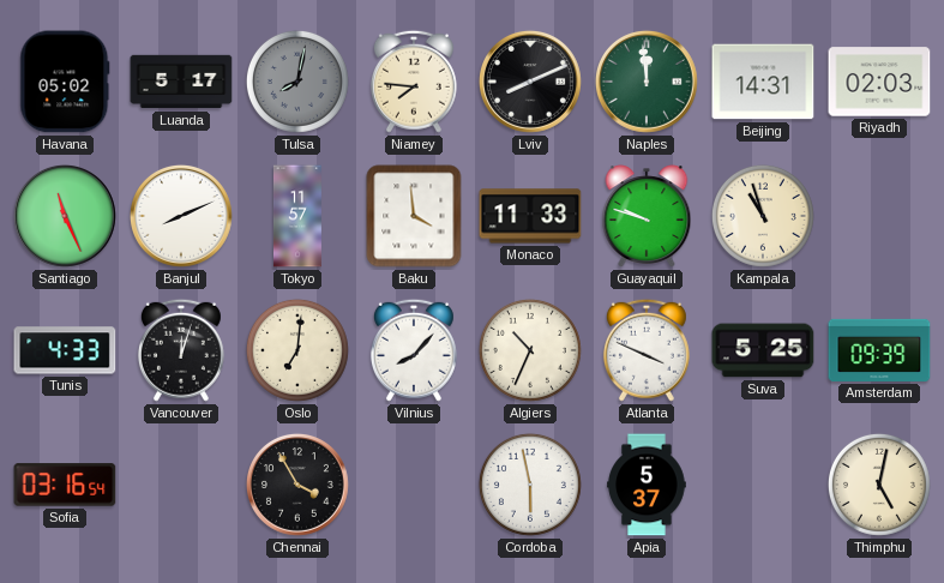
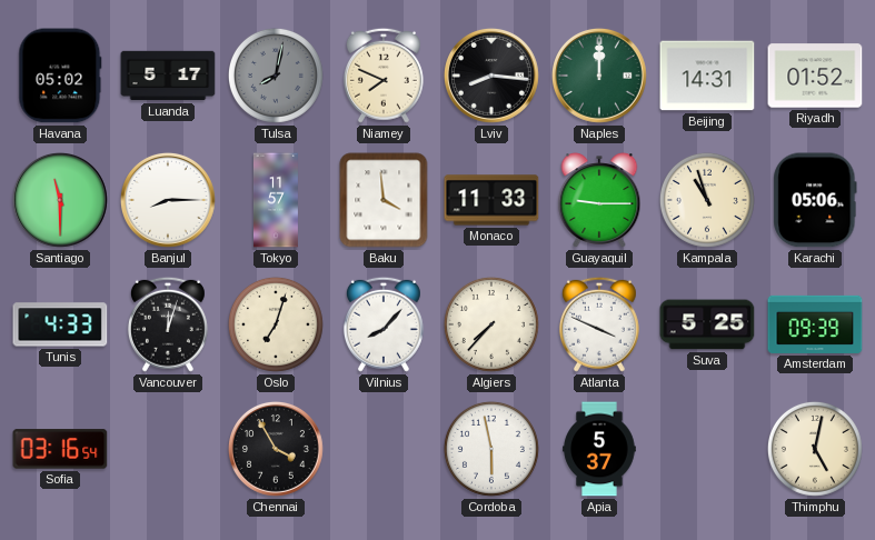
Niamey: 7:46 -> 7:49 (384, 76)
Lviv: 8:11 -> 8:16 (491, 76)
Naples: 11:59 -> 12:00 (599, 76)
Riyadh: 02:03 -> 01:52 (815, 76)
Santiago: 11:26 -> 11:30 (60, 200)
Banjul: 8:11 -> 8:15 (168, 200)
Guayaquil: 9:48 -> 9:15 (599, 200)
Karachi: none -> 05:06 (815, 200)
Oslo: 7:01 -> 7:03 (276, 324)
Algiers: 10:34 -> 7:37 (491, 324)
